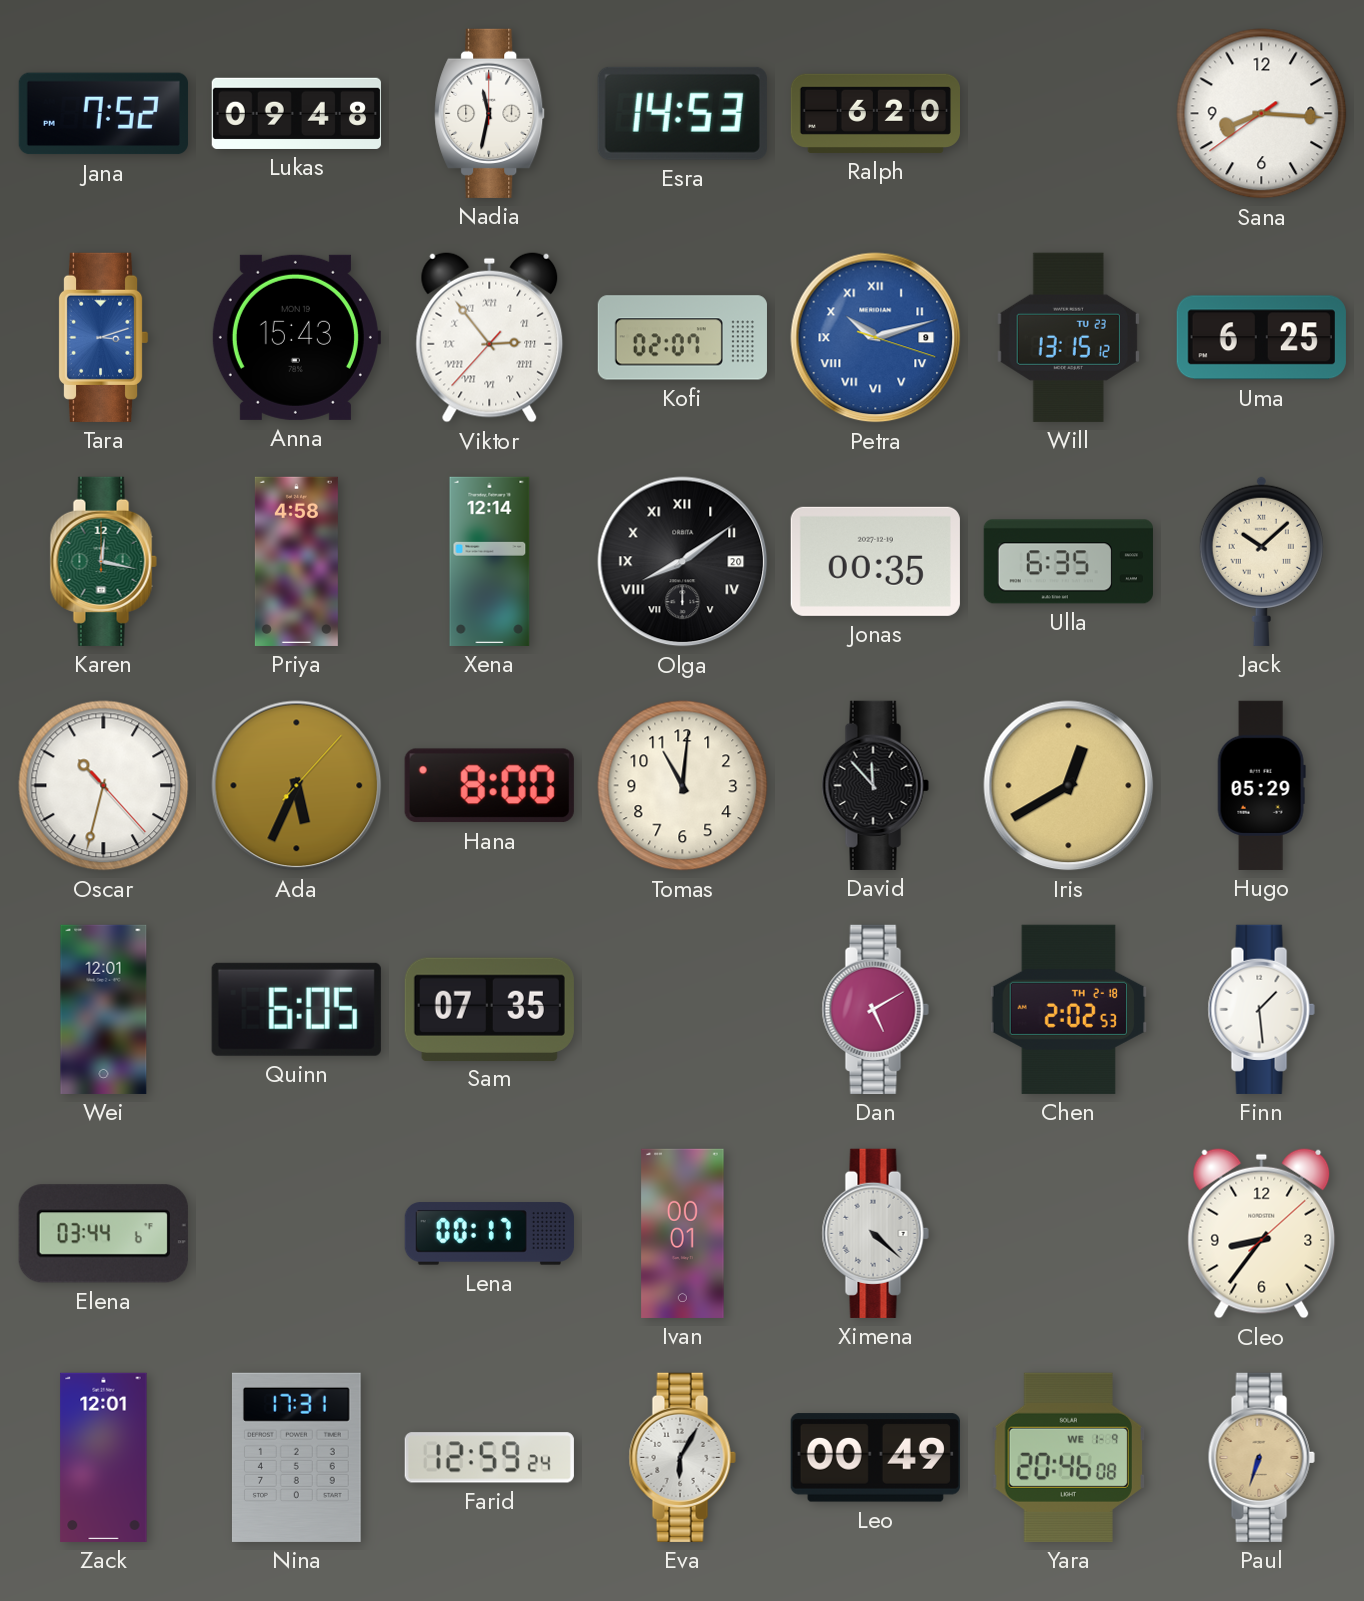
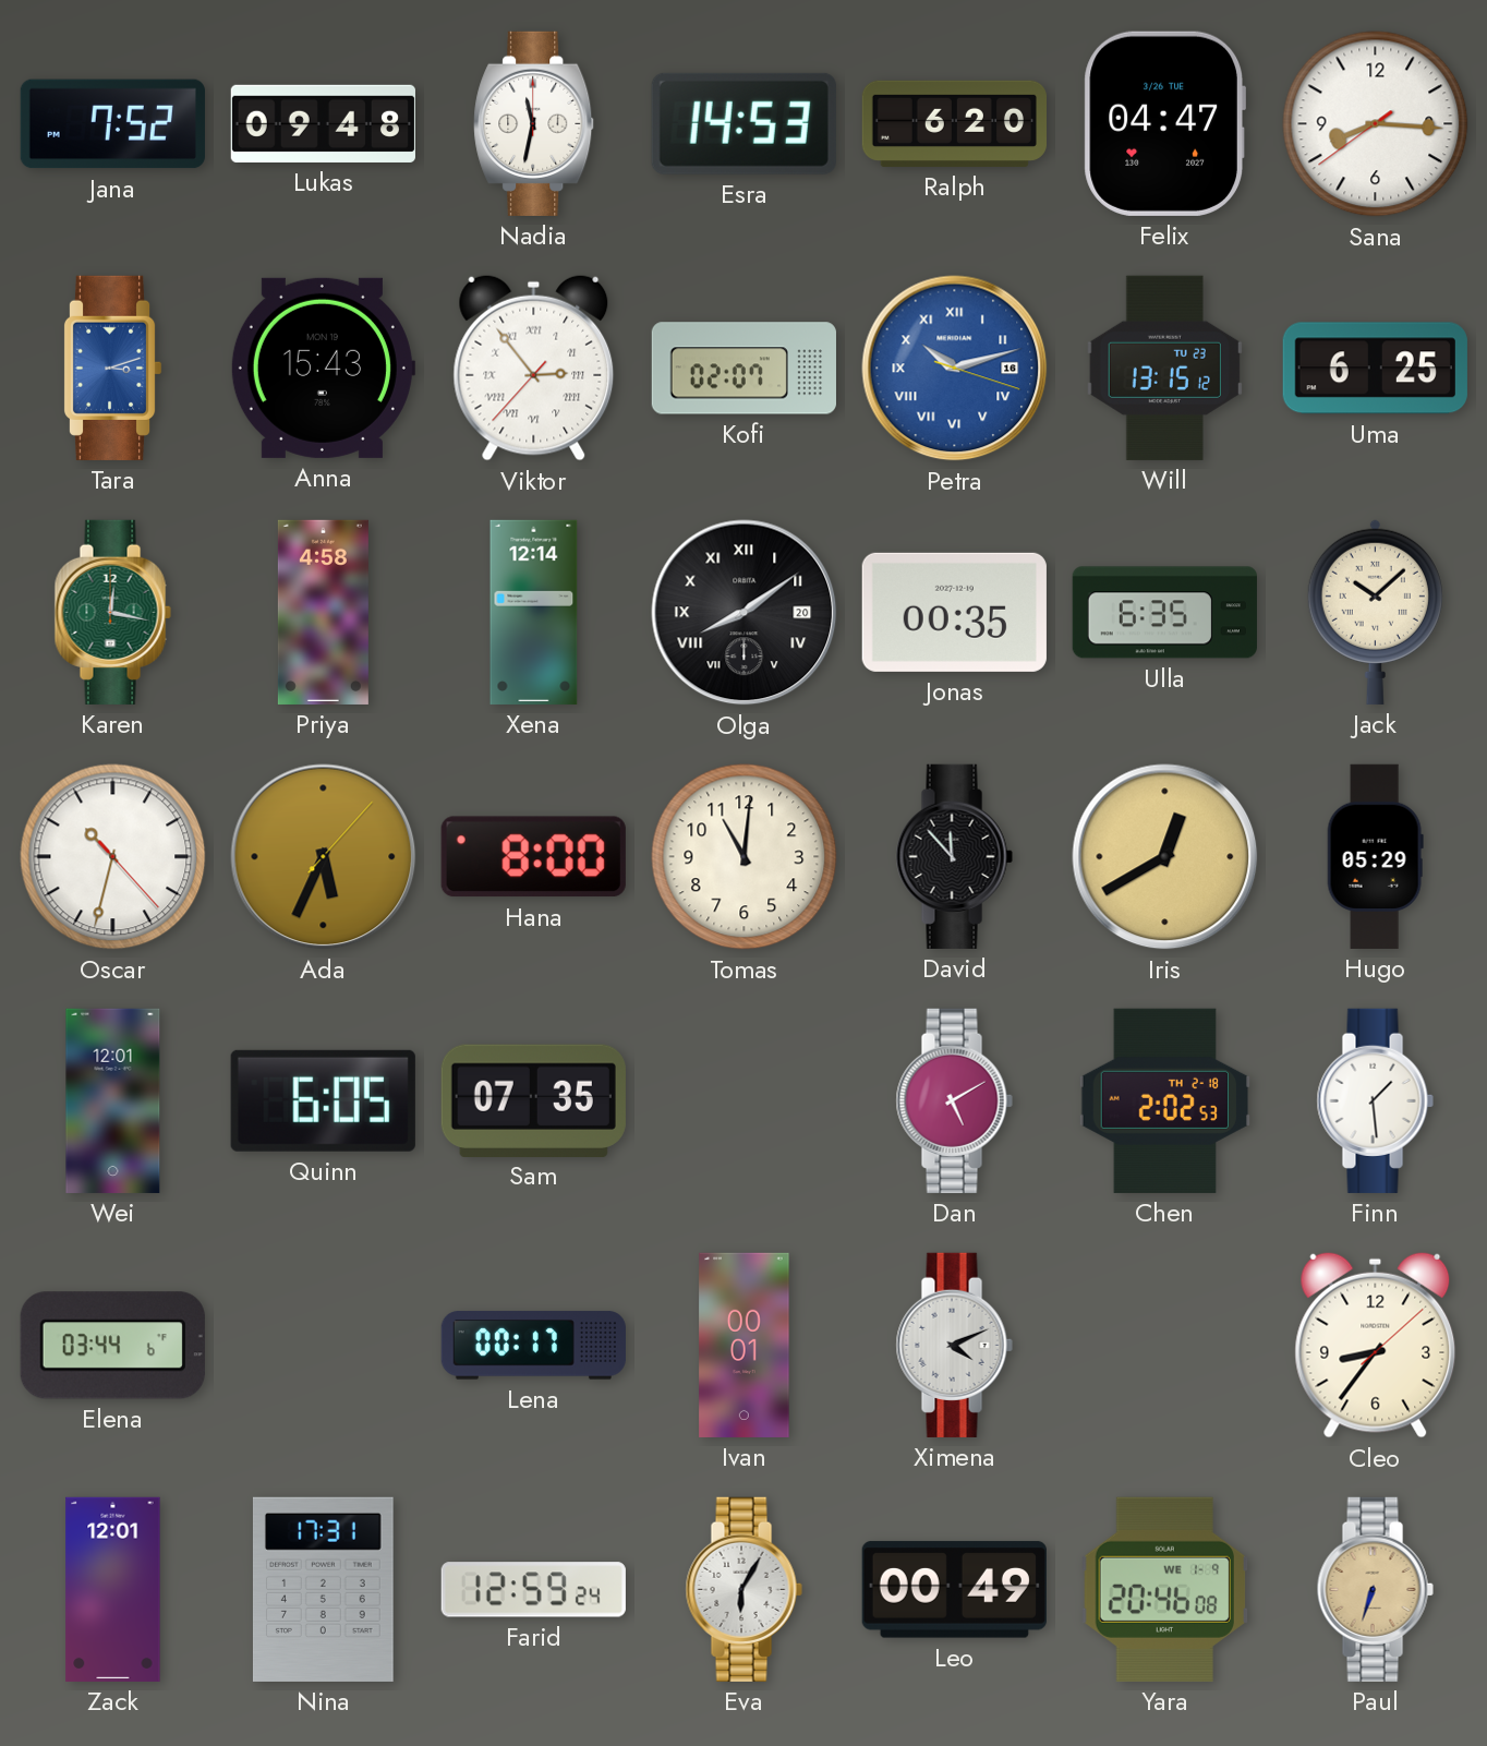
Felix: none -> 04:47 (1164, 123)
Petra date: 9 -> 16 (955, 369)
Ximena: 4:22 -> 4:11 (954, 1345)
